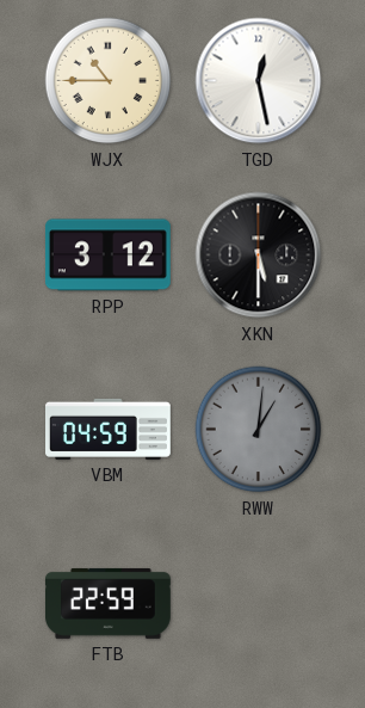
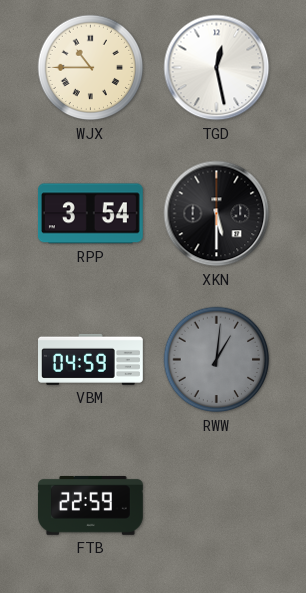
RPP: 3:12 -> 3:54 (90, 214)
